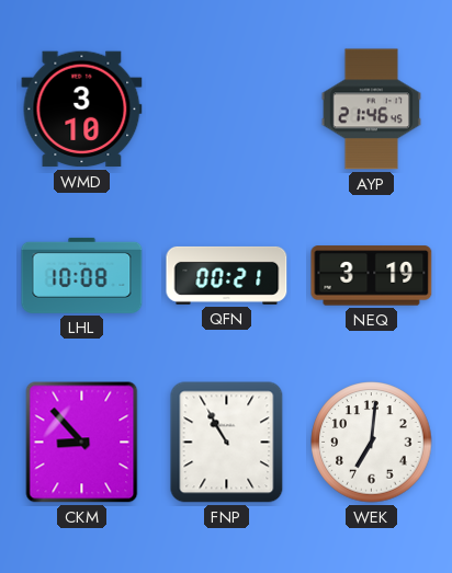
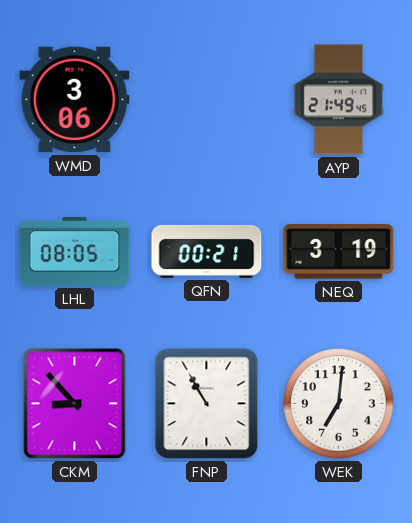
WMD: 3:10 -> 3:06 (75, 100)
AYP: 21:46 -> 21:49 (338, 100)
LHL: 10:08 -> 08:05 (75, 251)
